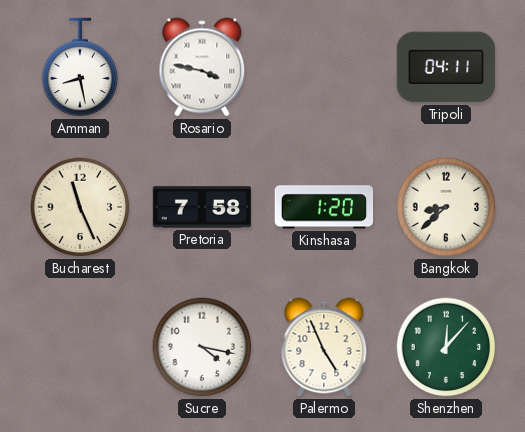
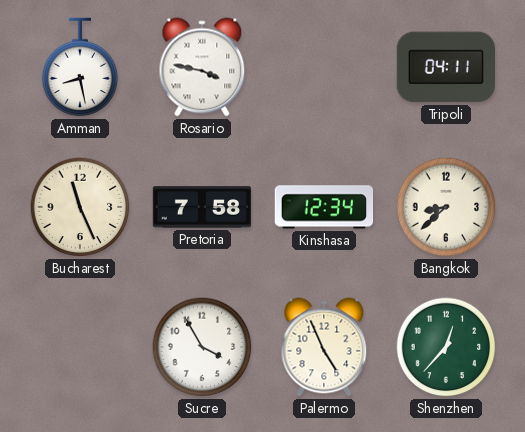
Kinshasa: 1:20 -> 12:34 (324, 207)
Sucre: 4:17 -> 3:55 (202, 347)
Shenzhen: 12:07 -> 12:37 (446, 347)
